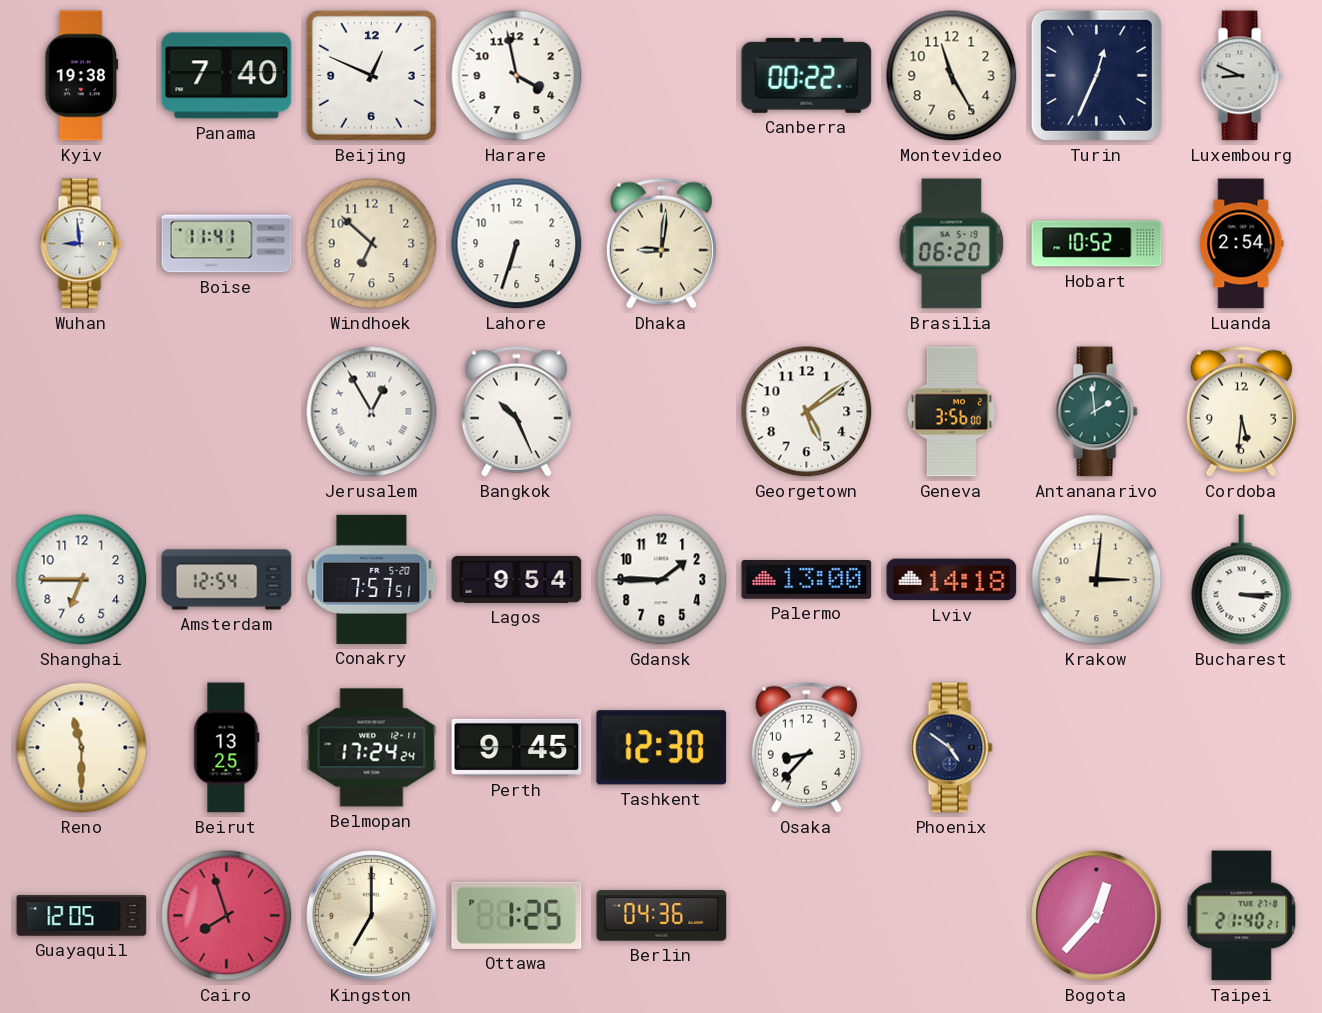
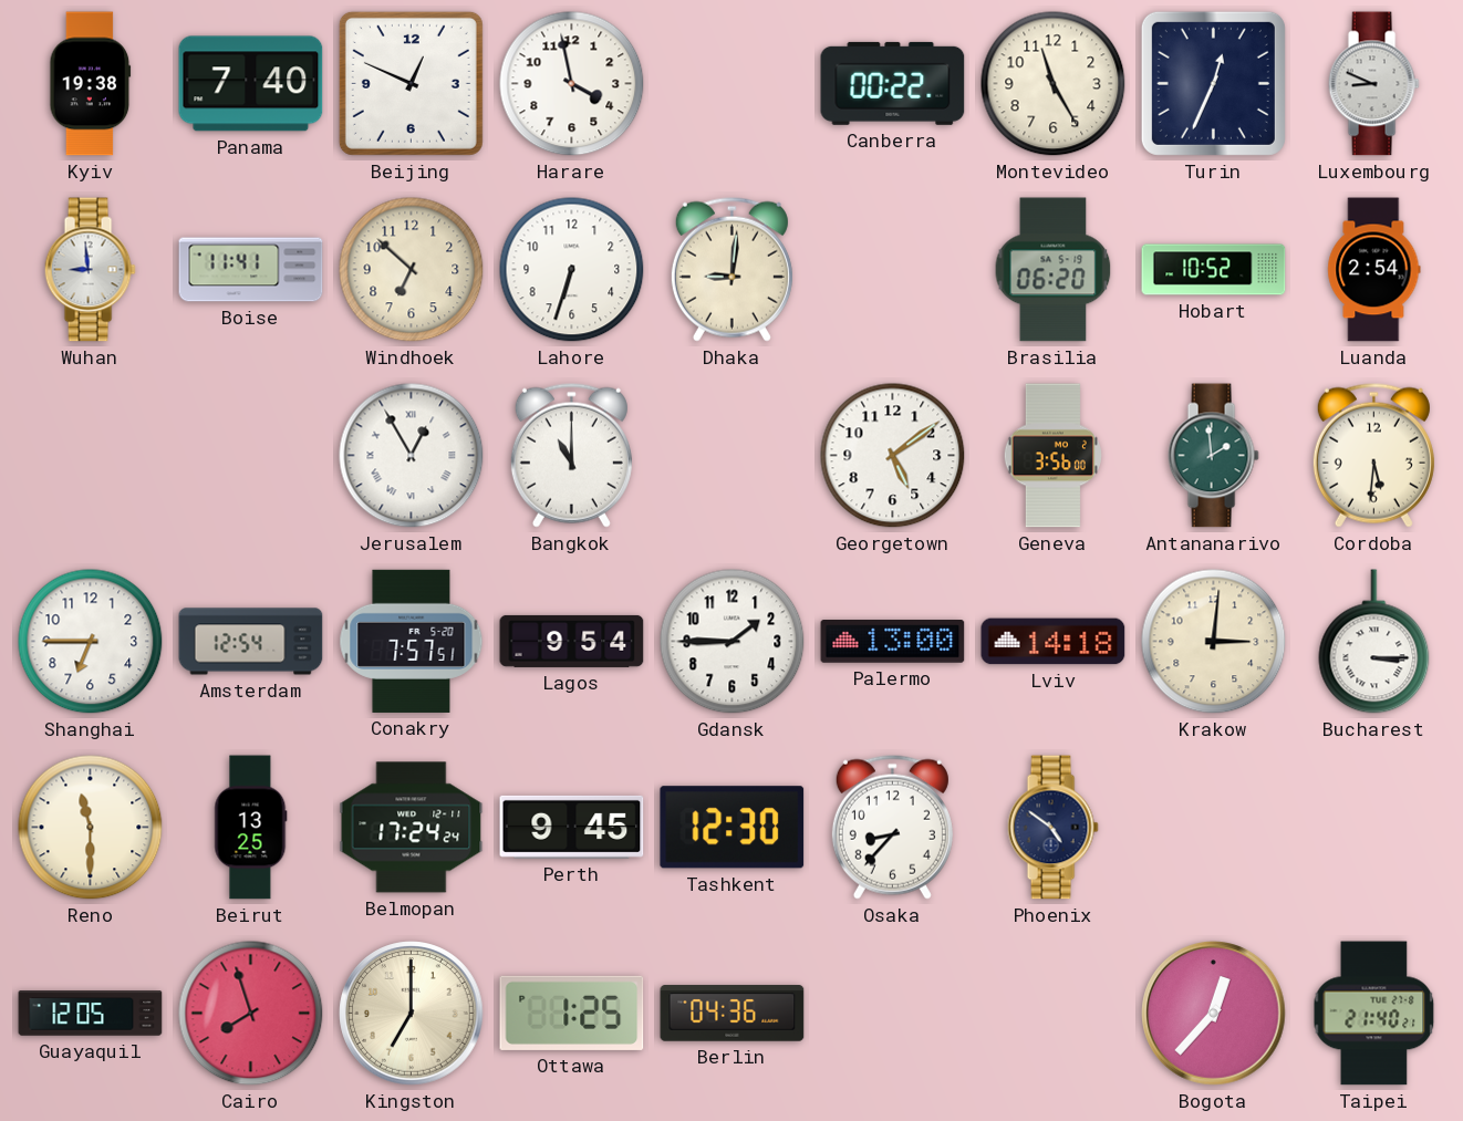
Bangkok: 10:26 -> 11:00 (571, 455)
